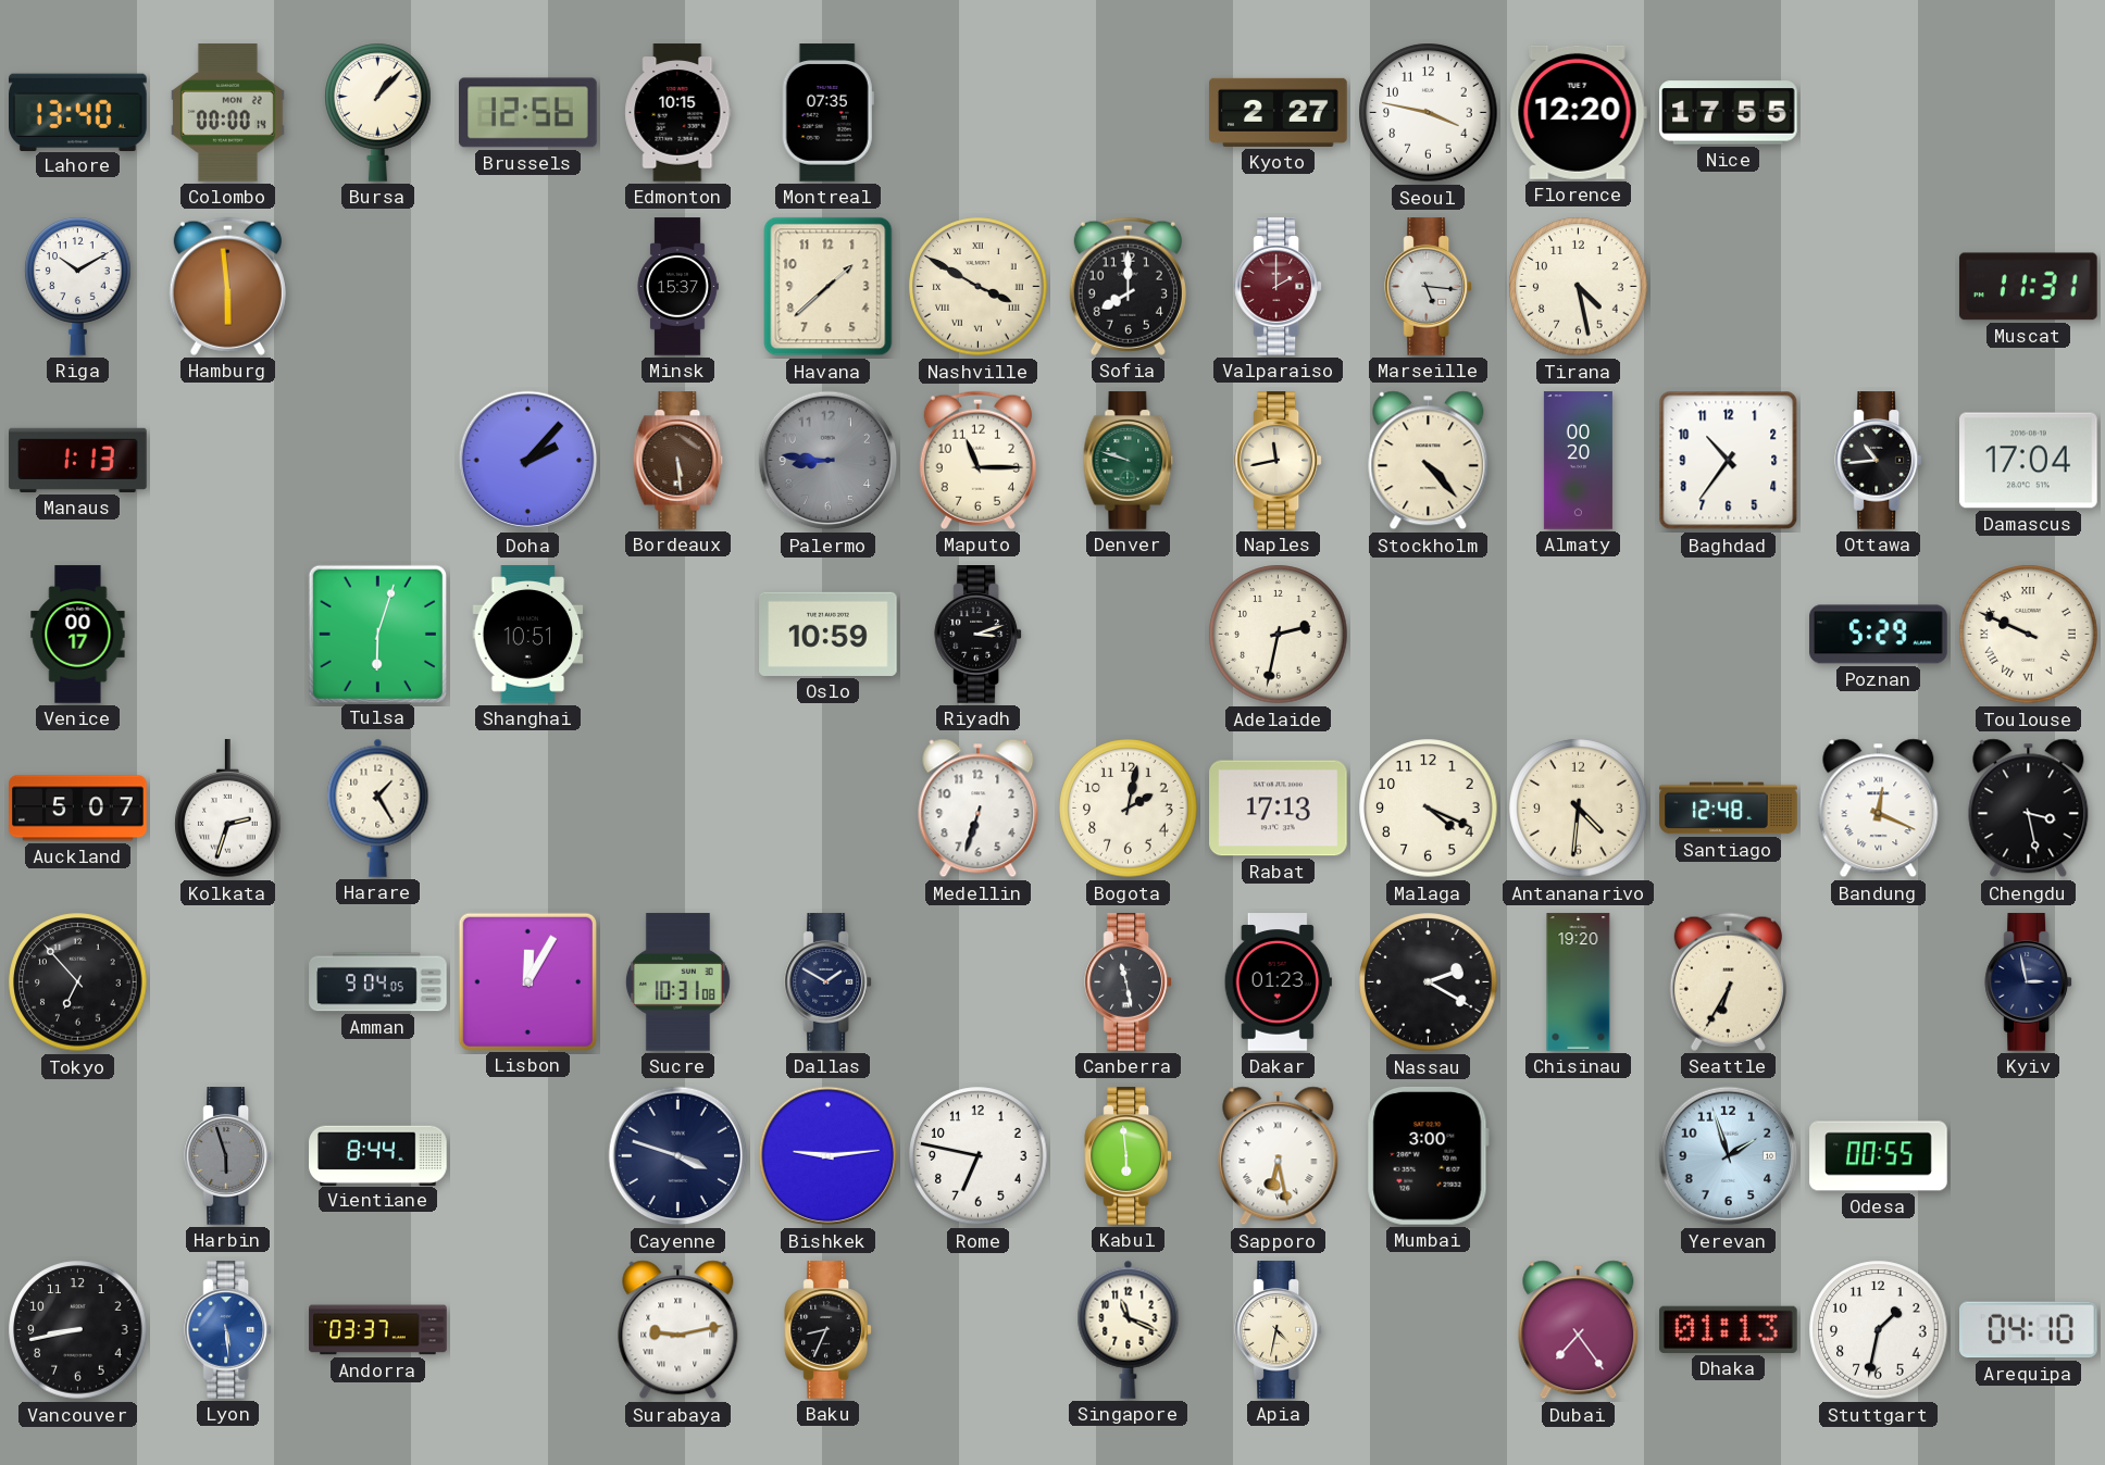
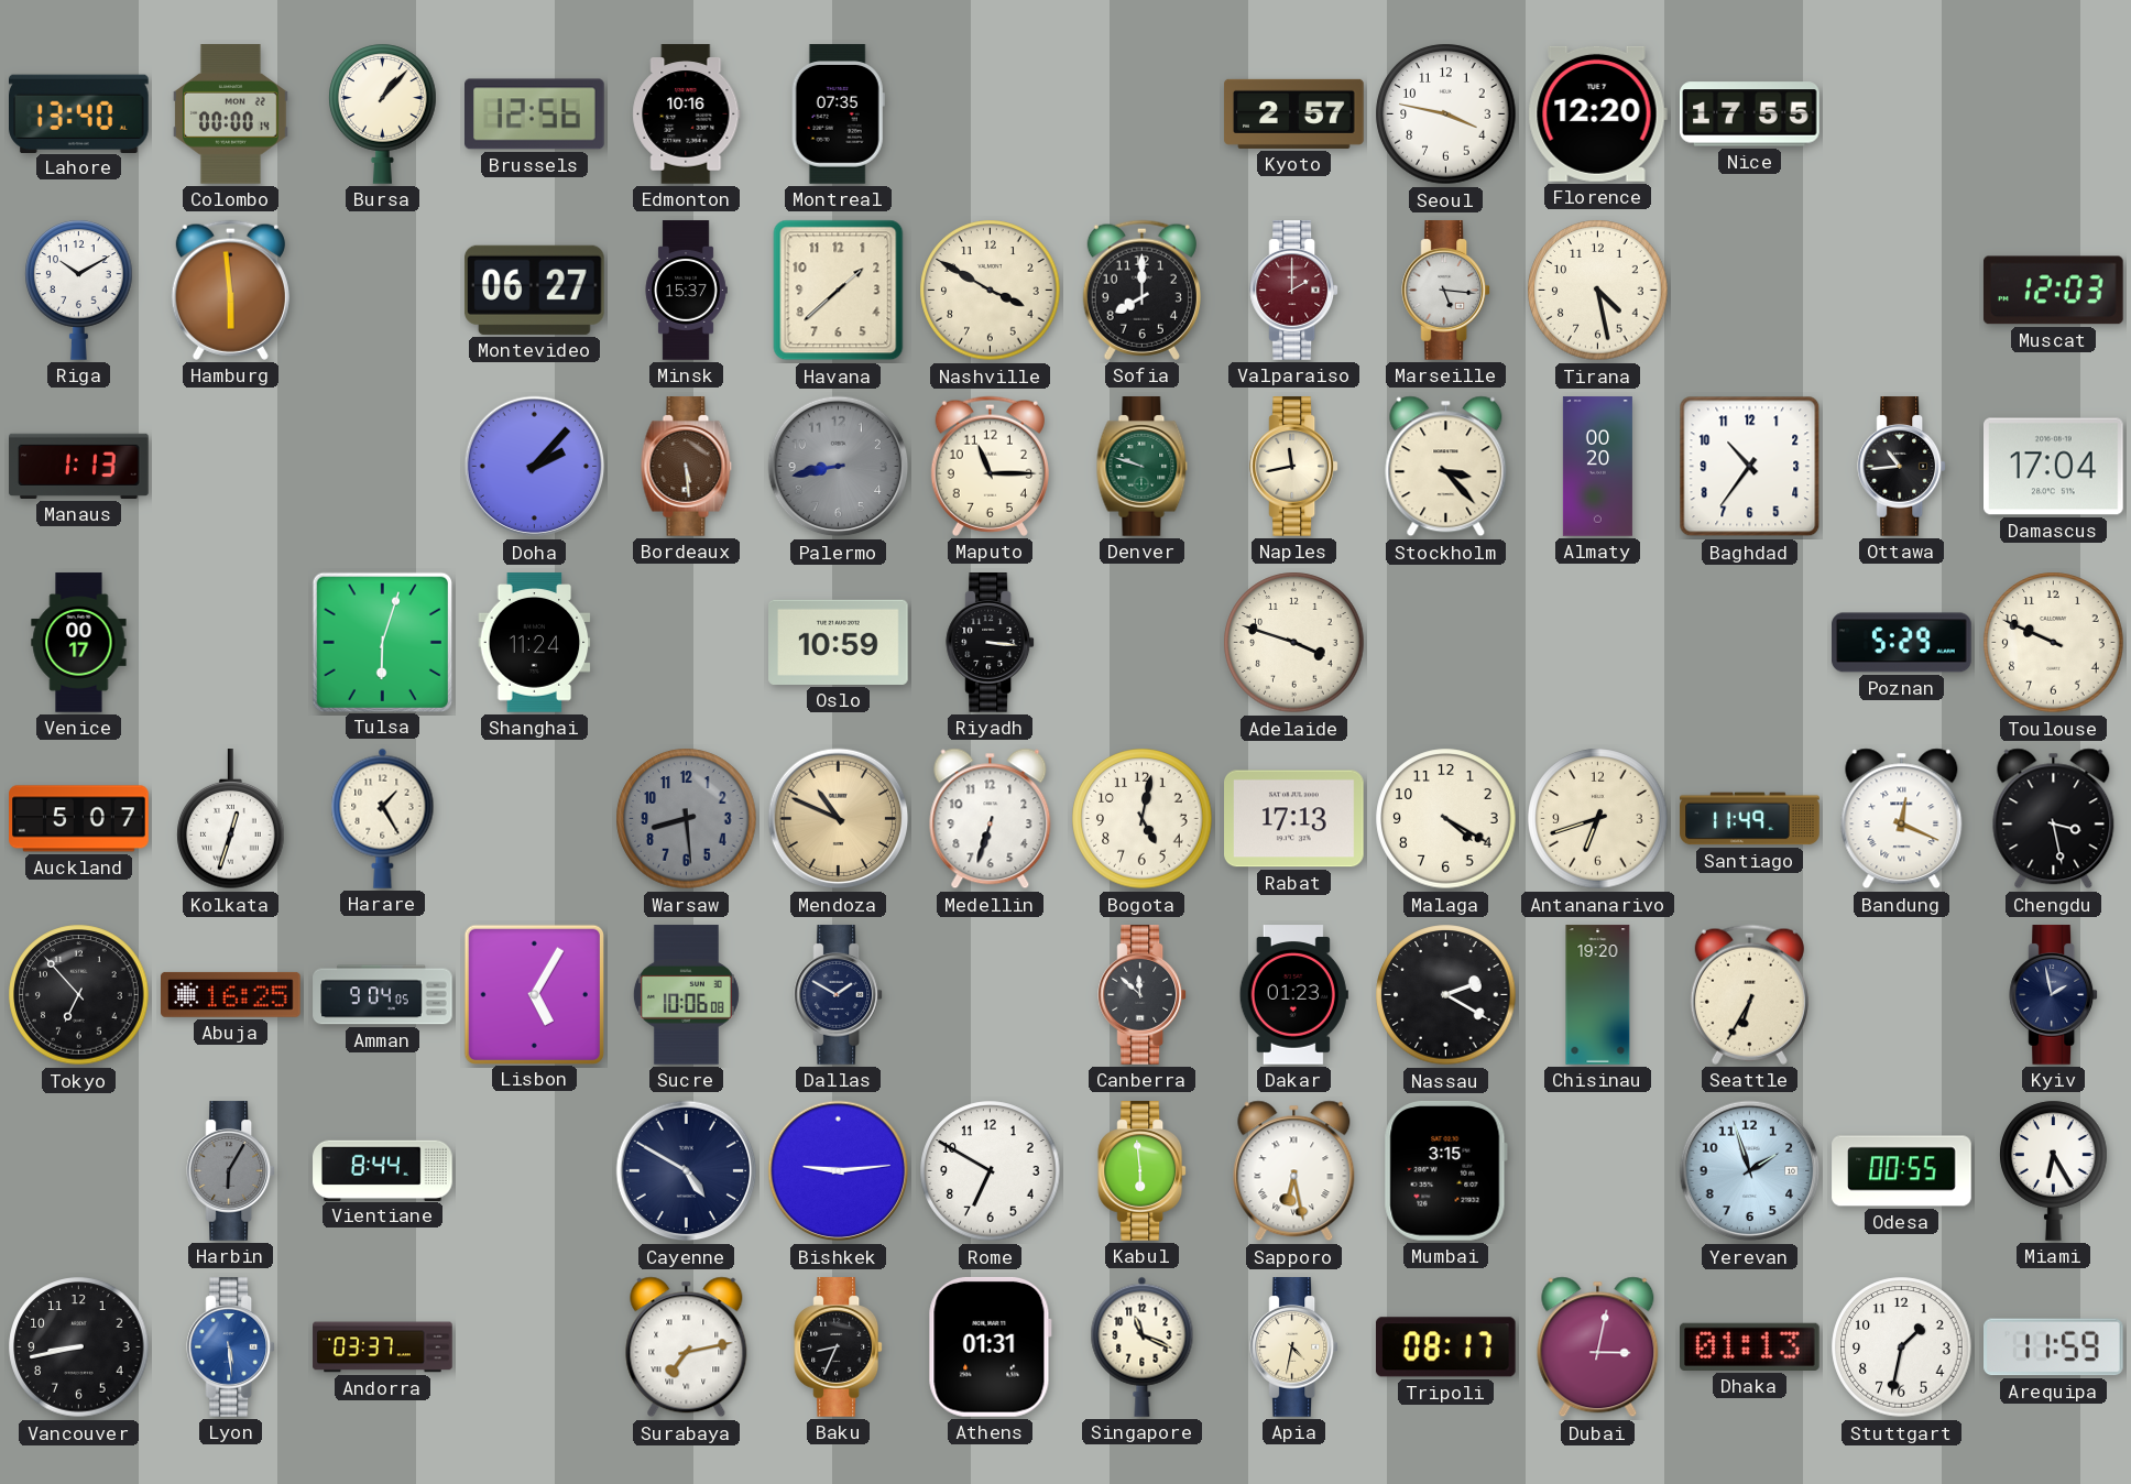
Edmonton: 10:15 -> 10:16 (687, 114)
Kyoto: 2:27 -> 2:57 (1294, 113)
Montevideo: none -> 06:27 (535, 290)
Nashville numerals: Roman -> Arabic (991, 291)
Muscat: 11:31 -> 12:03 (2053, 291)
Palermo: 8:46 -> 8:43 (839, 467)
Stockholm: 4:23 -> 3:23 (1446, 467)
Shanghai: 10:51 -> 11:24 (535, 643)
Riyadh: 3:12 -> 3:16 (991, 643)
Adelaide: 2:32 -> 3:48 (1294, 643)
Toulouse numerals: Roman -> Arabic (2054, 643)
Kolkata: 2:33 -> 12:33 (231, 819)
Warsaw: none -> 8:29 (687, 819)
Mendoza: none -> 10:49 (839, 819)
Bogota: 2:02 -> 5:02 (1143, 819)
Malaga: 4:19 -> 4:20 (1446, 819)
Antananarivo: 4:31 -> 6:42 (1598, 819)
Santiago: 12:48 -> 11:49 (1750, 819)
Abuja: none -> 16:25 (231, 994)
Lisbon: 12:05 -> 5:05 (534, 994)
Sucre: 10:31 -> 10:06 (686, 995)
Canberra: 11:28 -> 11:52 (1143, 995)
Kyiv: 2:58 -> 1:58 (2054, 995)
Harbin: 5:57 -> 6:05 (231, 1171)
Cayenne: 3:48 -> 4:50 (687, 1171)
Rome: 6:47 -> 6:50 (991, 1171)
Mumbai: 3:00 -> 3:15 (1445, 1170)
Miami: none -> 6:25 (2054, 1170)
Surabaya: 9:13 -> 7:13 (687, 1347)
Athens: none -> 01:31 (990, 1346)
Tripoli: none -> 08:17 (1445, 1347)
Dubai: 7:24 -> 3:02 (1598, 1347)
Arequipa: 04:10 -> 11:59 (2054, 1347)
